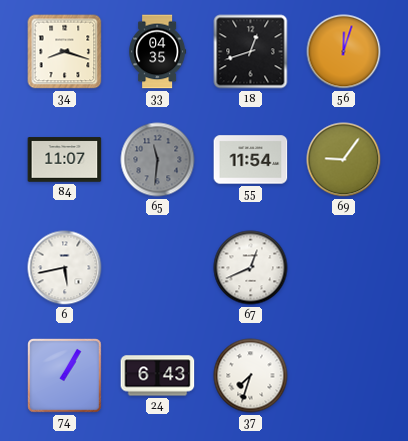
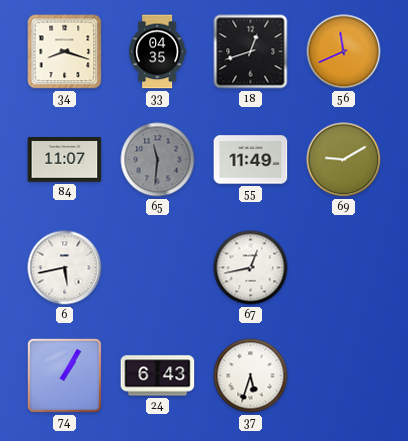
56: 12:03 -> 11:41 (344, 52)
55: 11:54 -> 11:49 (251, 160)
69: 9:06 -> 9:10 (344, 160)
67: 12:41 -> 12:43 (251, 268)
37: 7:33 -> 5:33 (251, 376)
